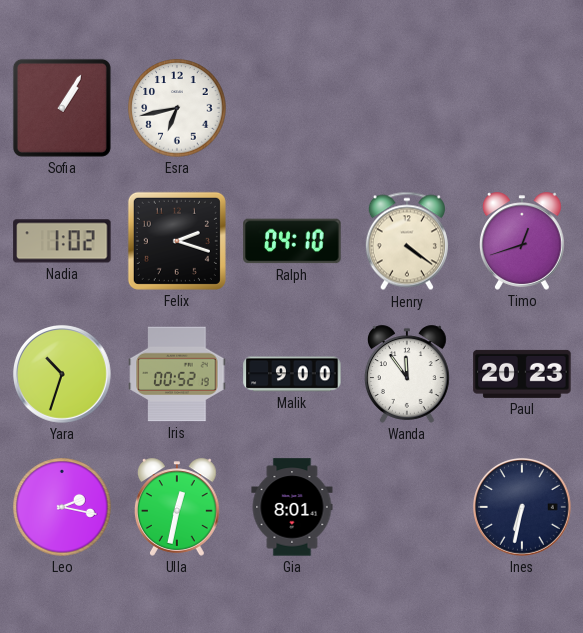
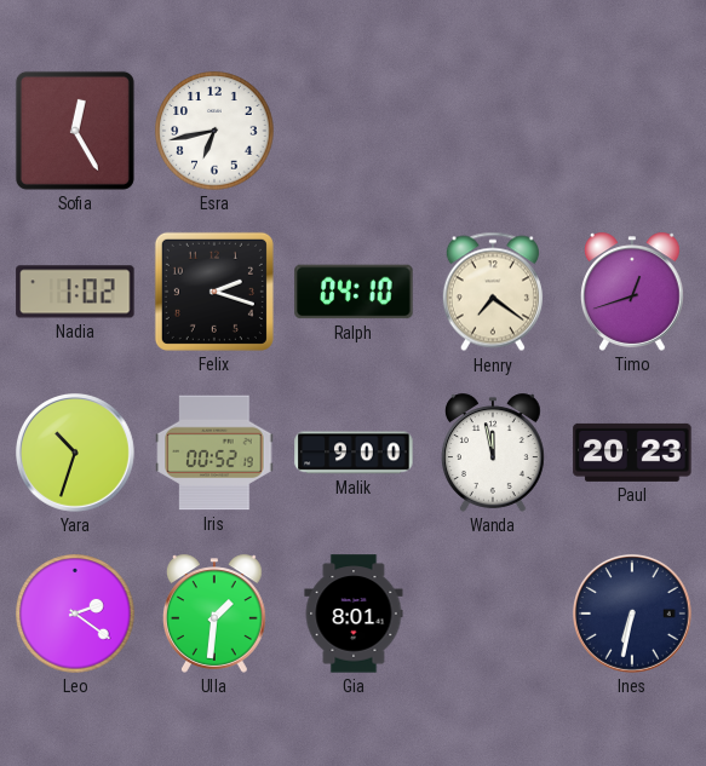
Sofia: 1:05 -> 12:25 (75, 131)
Henry: 4:21 -> 7:21 (493, 292)
Wanda: 11:54 -> 11:58 (493, 453)
Leo: 2:17 -> 2:21 (75, 614)
Ulla: 12:32 -> 1:31 (214, 614)
